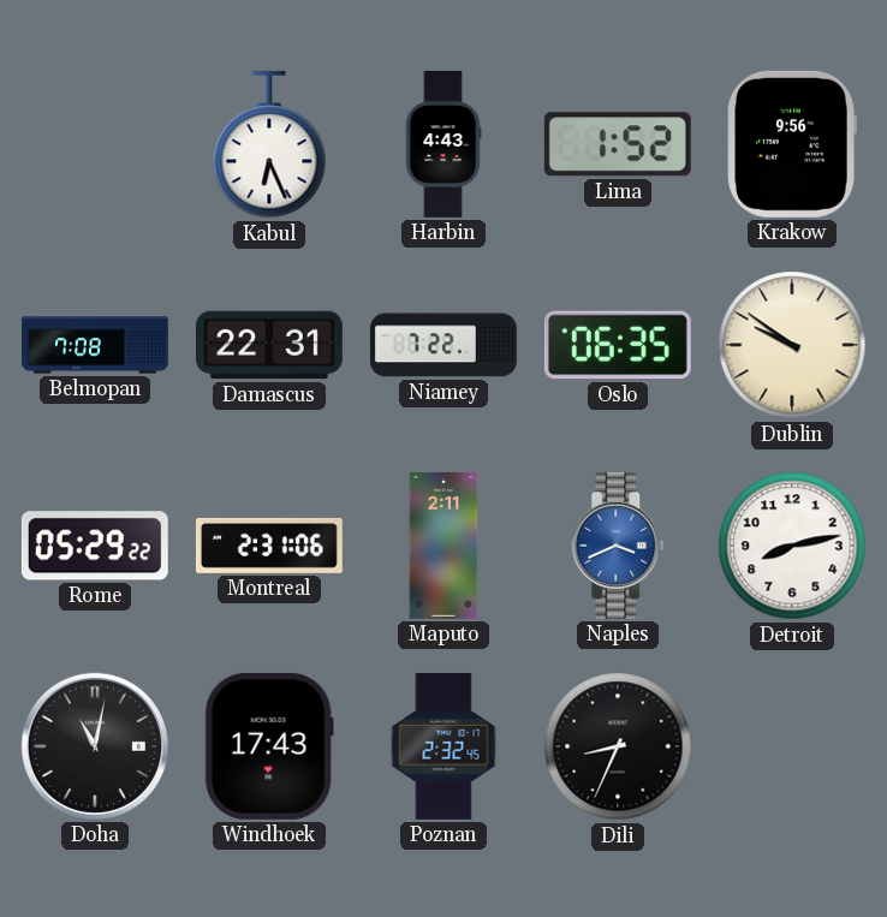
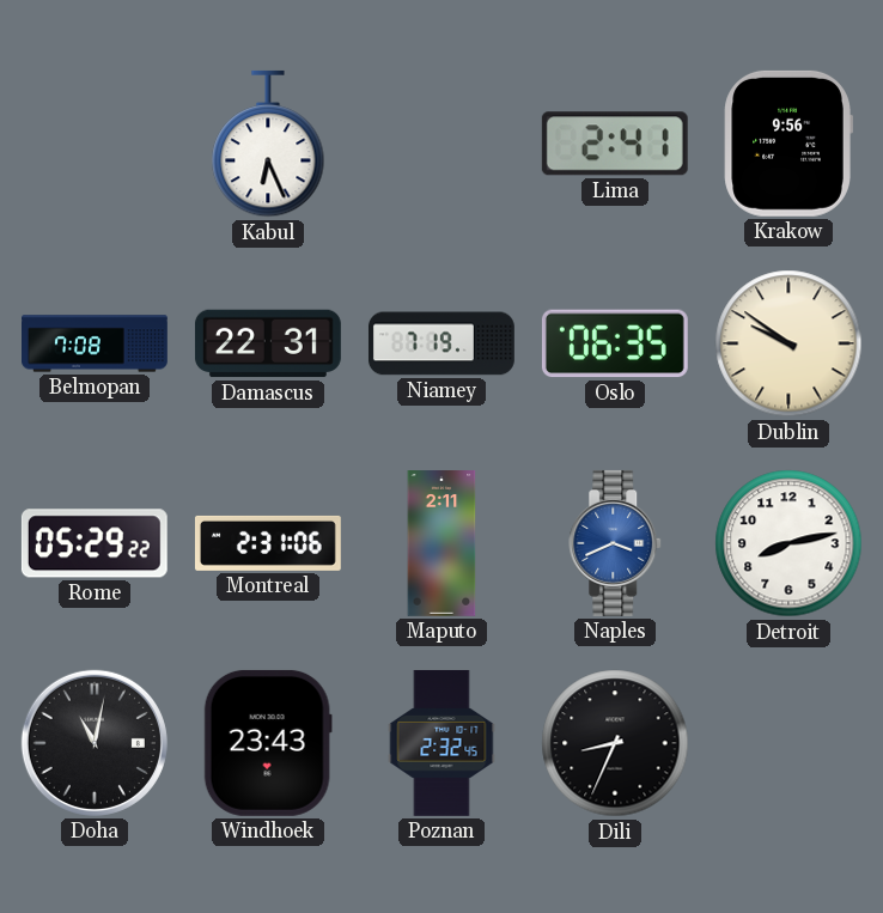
Harbin: 4:43 -> none (443, 145)
Lima: 1:52 -> 2:41 (615, 144)
Niamey: 7:22 -> 7:19 (441, 343)
Windhoek: 17:43 -> 23:43 (268, 743)
